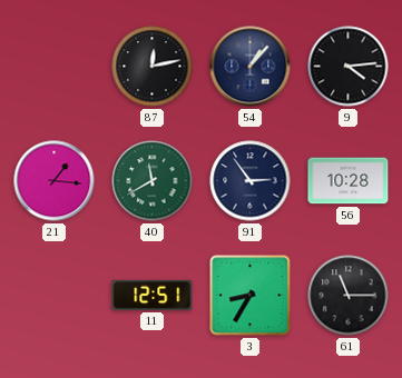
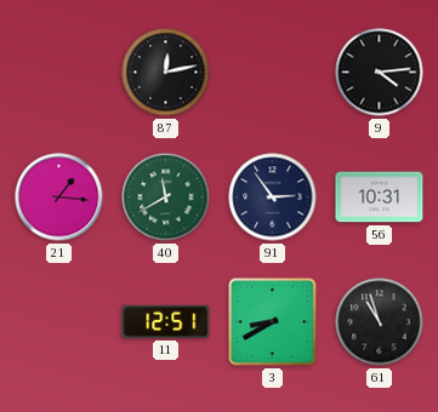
54: 1:07 -> none (251, 67)
56: 10:28 -> 10:31 (380, 198)
3: 8:35 -> 8:40 (273, 322)
61: 11:15 -> 10:57 (380, 322)
